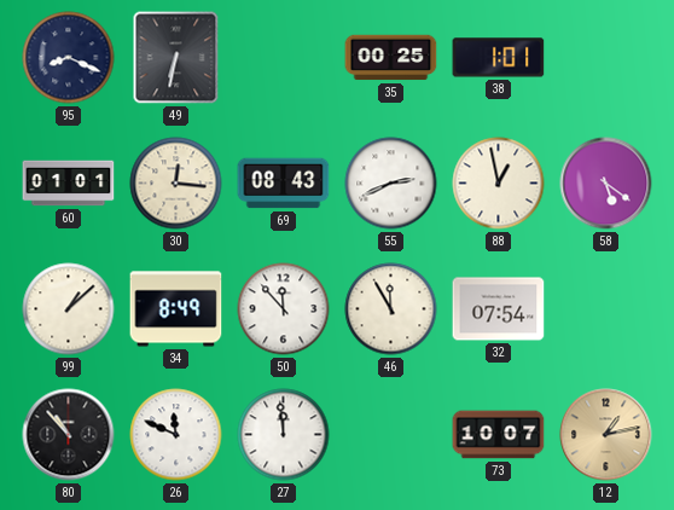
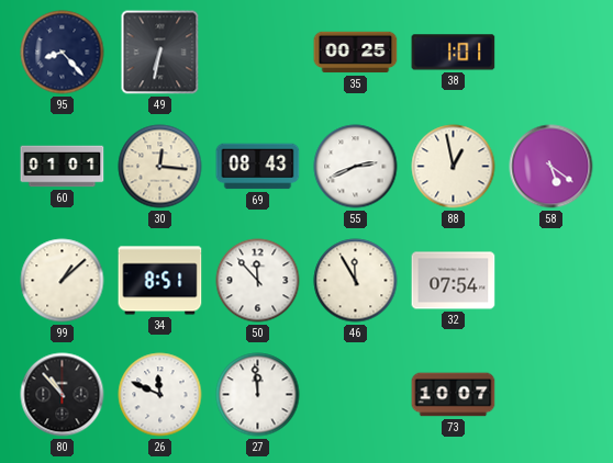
95: 8:19 -> 8:23 (63, 53)
34: 8:49 -> 8:51 (160, 281)
12: 1:13 -> none (606, 435)
